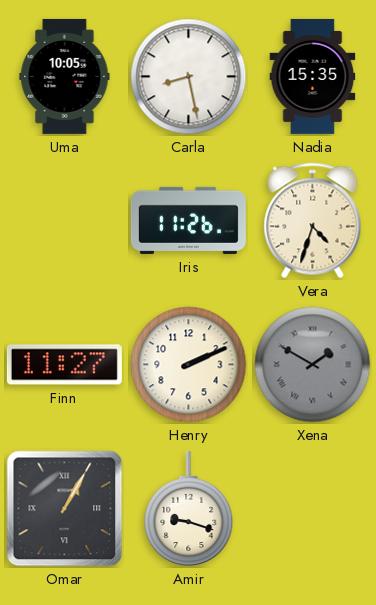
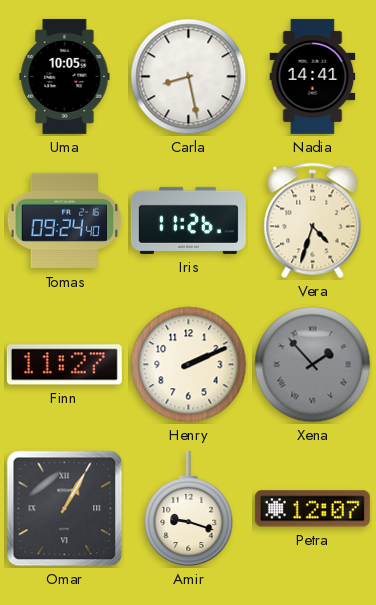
Nadia: 15:35 -> 14:41 (313, 76)
Tomas: none -> 09:24 (65, 221)
Xena: 1:50 -> 1:53 (313, 365)
Petra: none -> 12:07 (312, 509)
